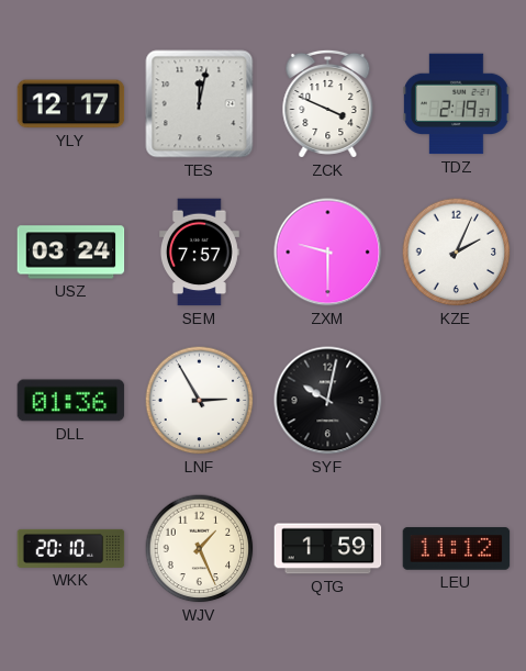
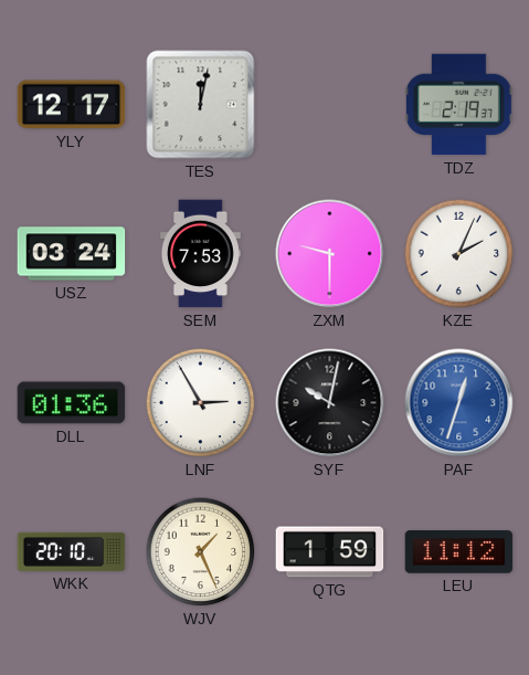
ZCK: 3:49 -> none (328, 103)
SEM: 7:57 -> 7:53 (201, 254)
PAF: none -> 12:33 (459, 403)
